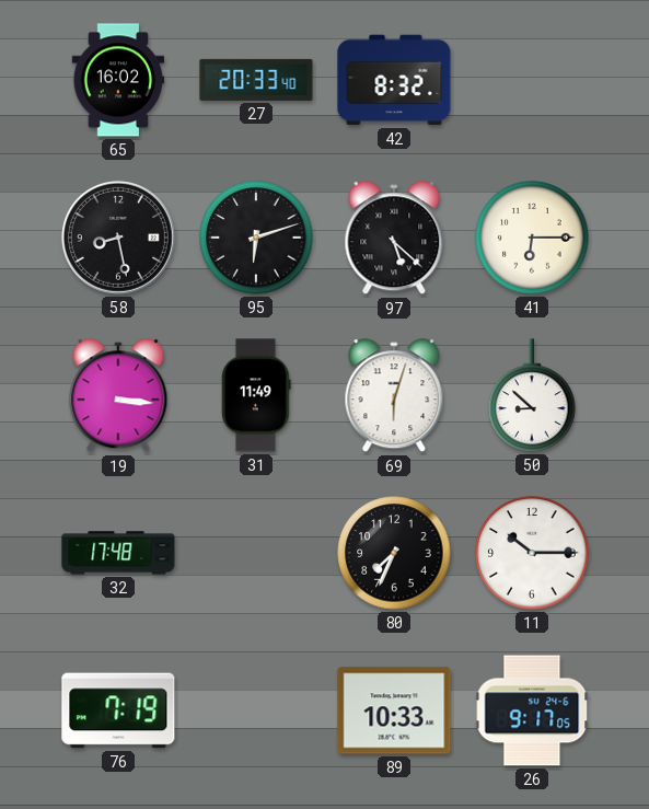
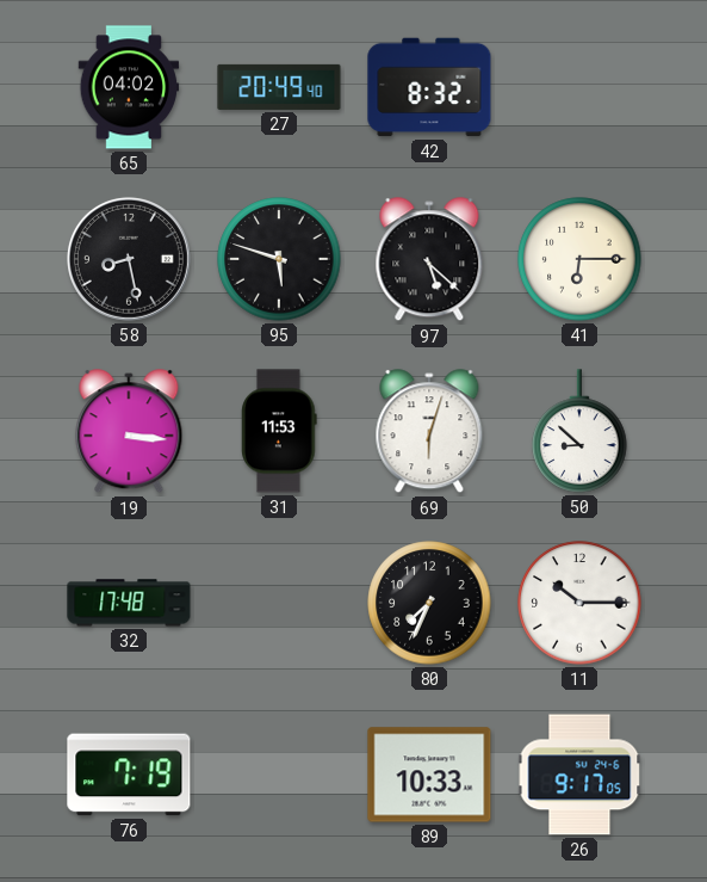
65: 16:02 -> 04:02 (129, 87)
27: 20:33 -> 20:49 (279, 87)
95: 6:12 -> 5:48 (279, 259)
31: 11:49 -> 11:53 (279, 431)
